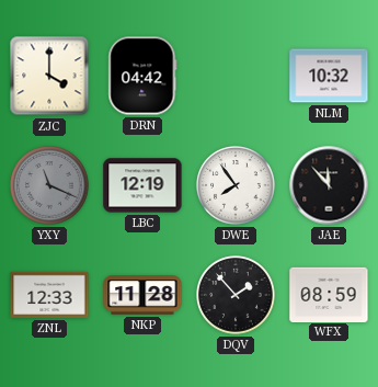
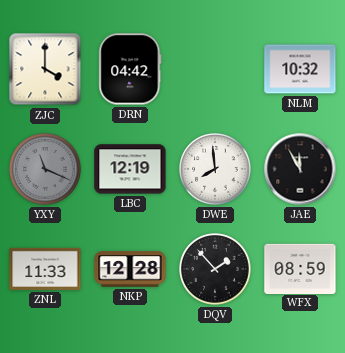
DWE: 7:54 -> 7:59 (215, 169)
JAE: 11:53 -> 11:55 (300, 169)
ZNL: 12:33 -> 11:33 (45, 269)
NKP: 11:28 -> 12:28 (130, 269)
